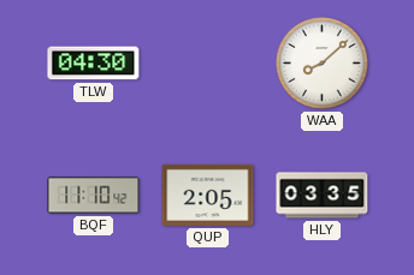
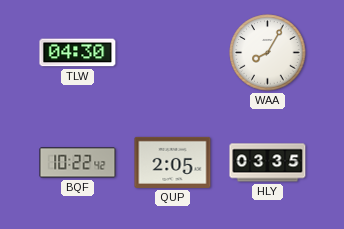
WAA: 8:08 -> 8:05 (268, 53)
BQF: 11:10 -> 10:22 (78, 163)
